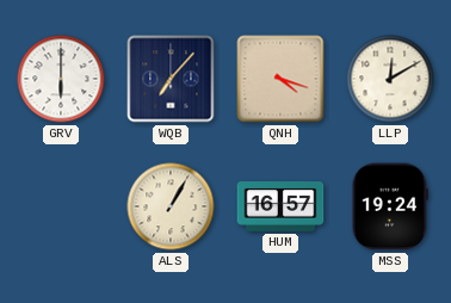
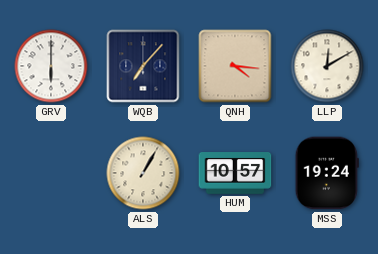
QNH: 4:18 -> 4:16 (235, 66)
HUM: 16:57 -> 10:57 (235, 173)
